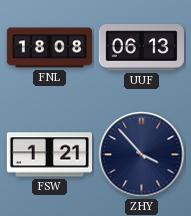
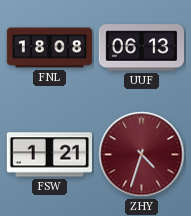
ZHY: 3:53 -> 4:33 (142, 155)
ZHY dial: navy -> burgundy (142, 155)
